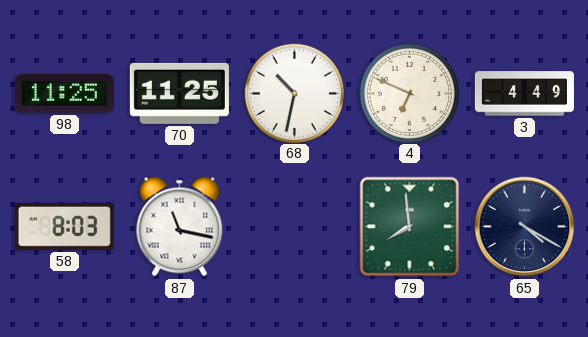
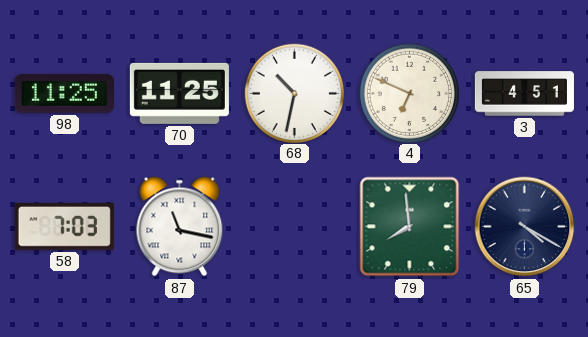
3: 4:49 -> 4:51 (524, 94)
58: 8:03 -> 7:03 (64, 226)
